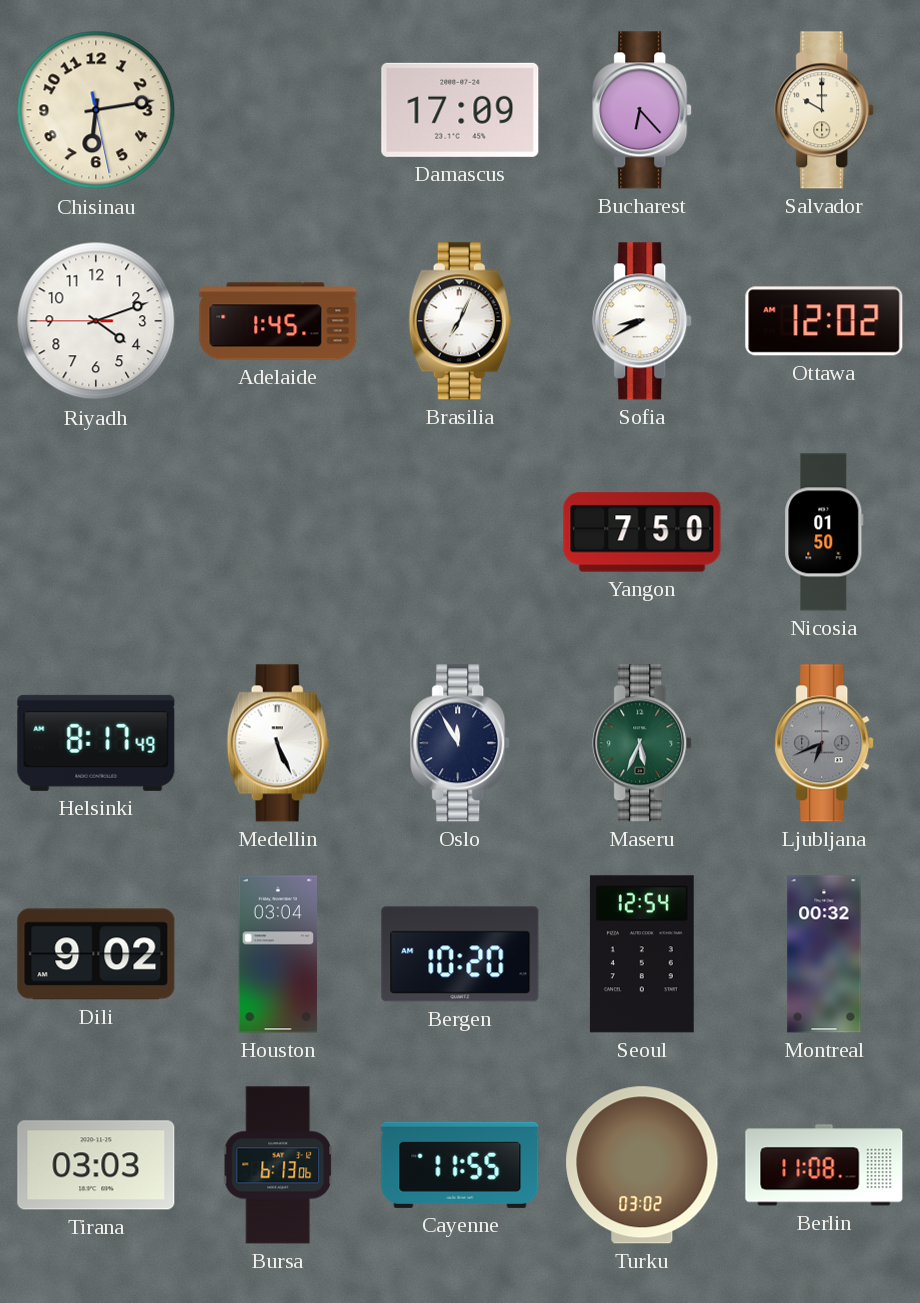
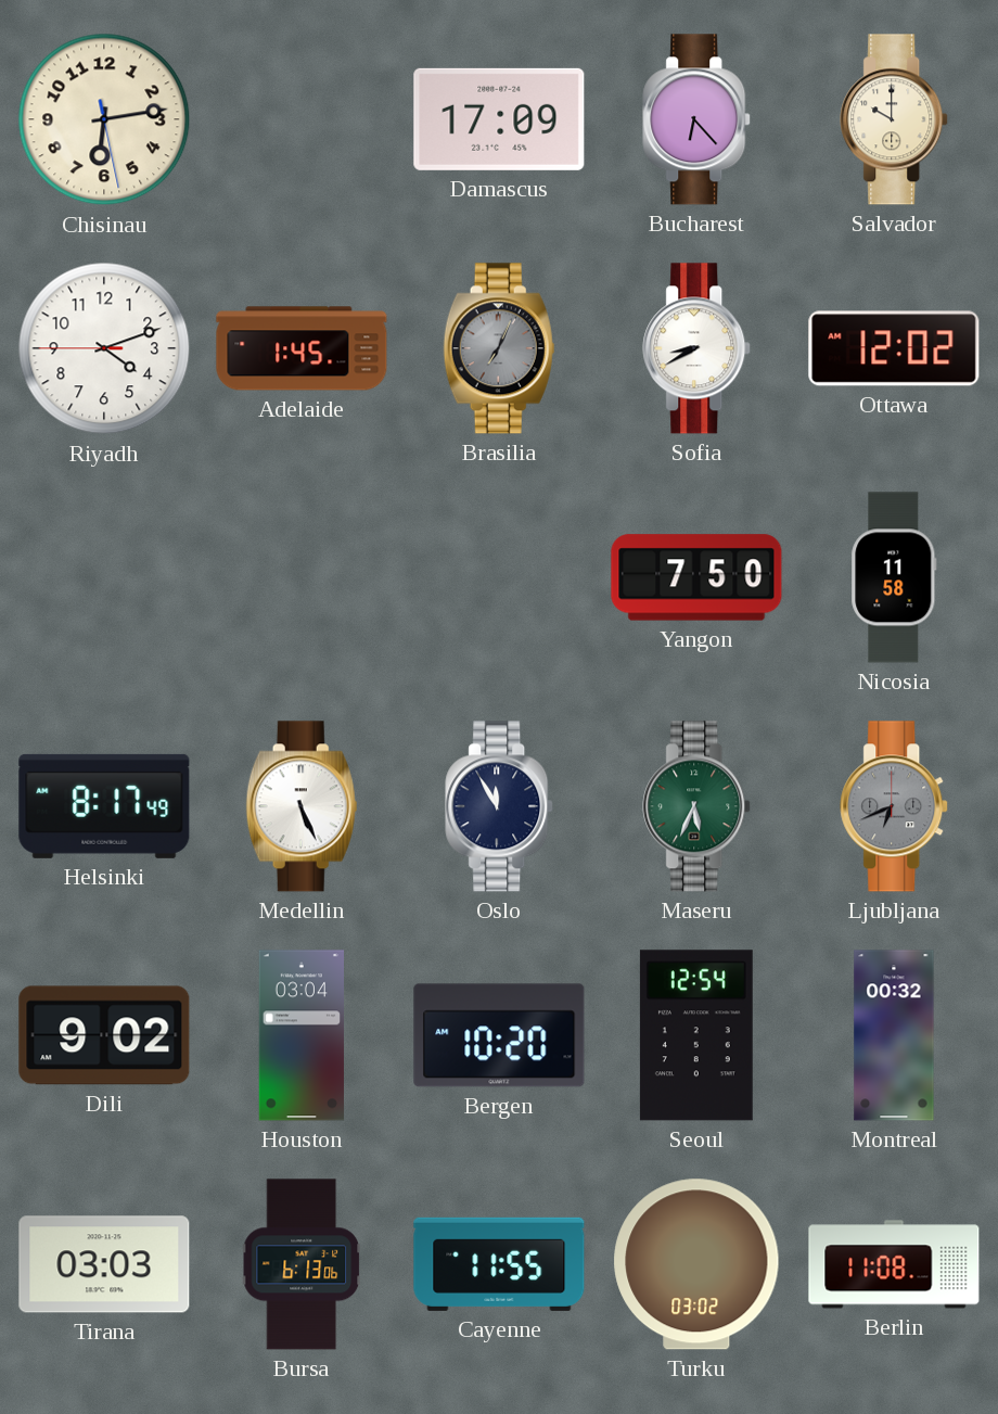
Brasilia dial: white -> grey (499, 348)
Nicosia: 01:50 -> 11:58 (894, 577)
